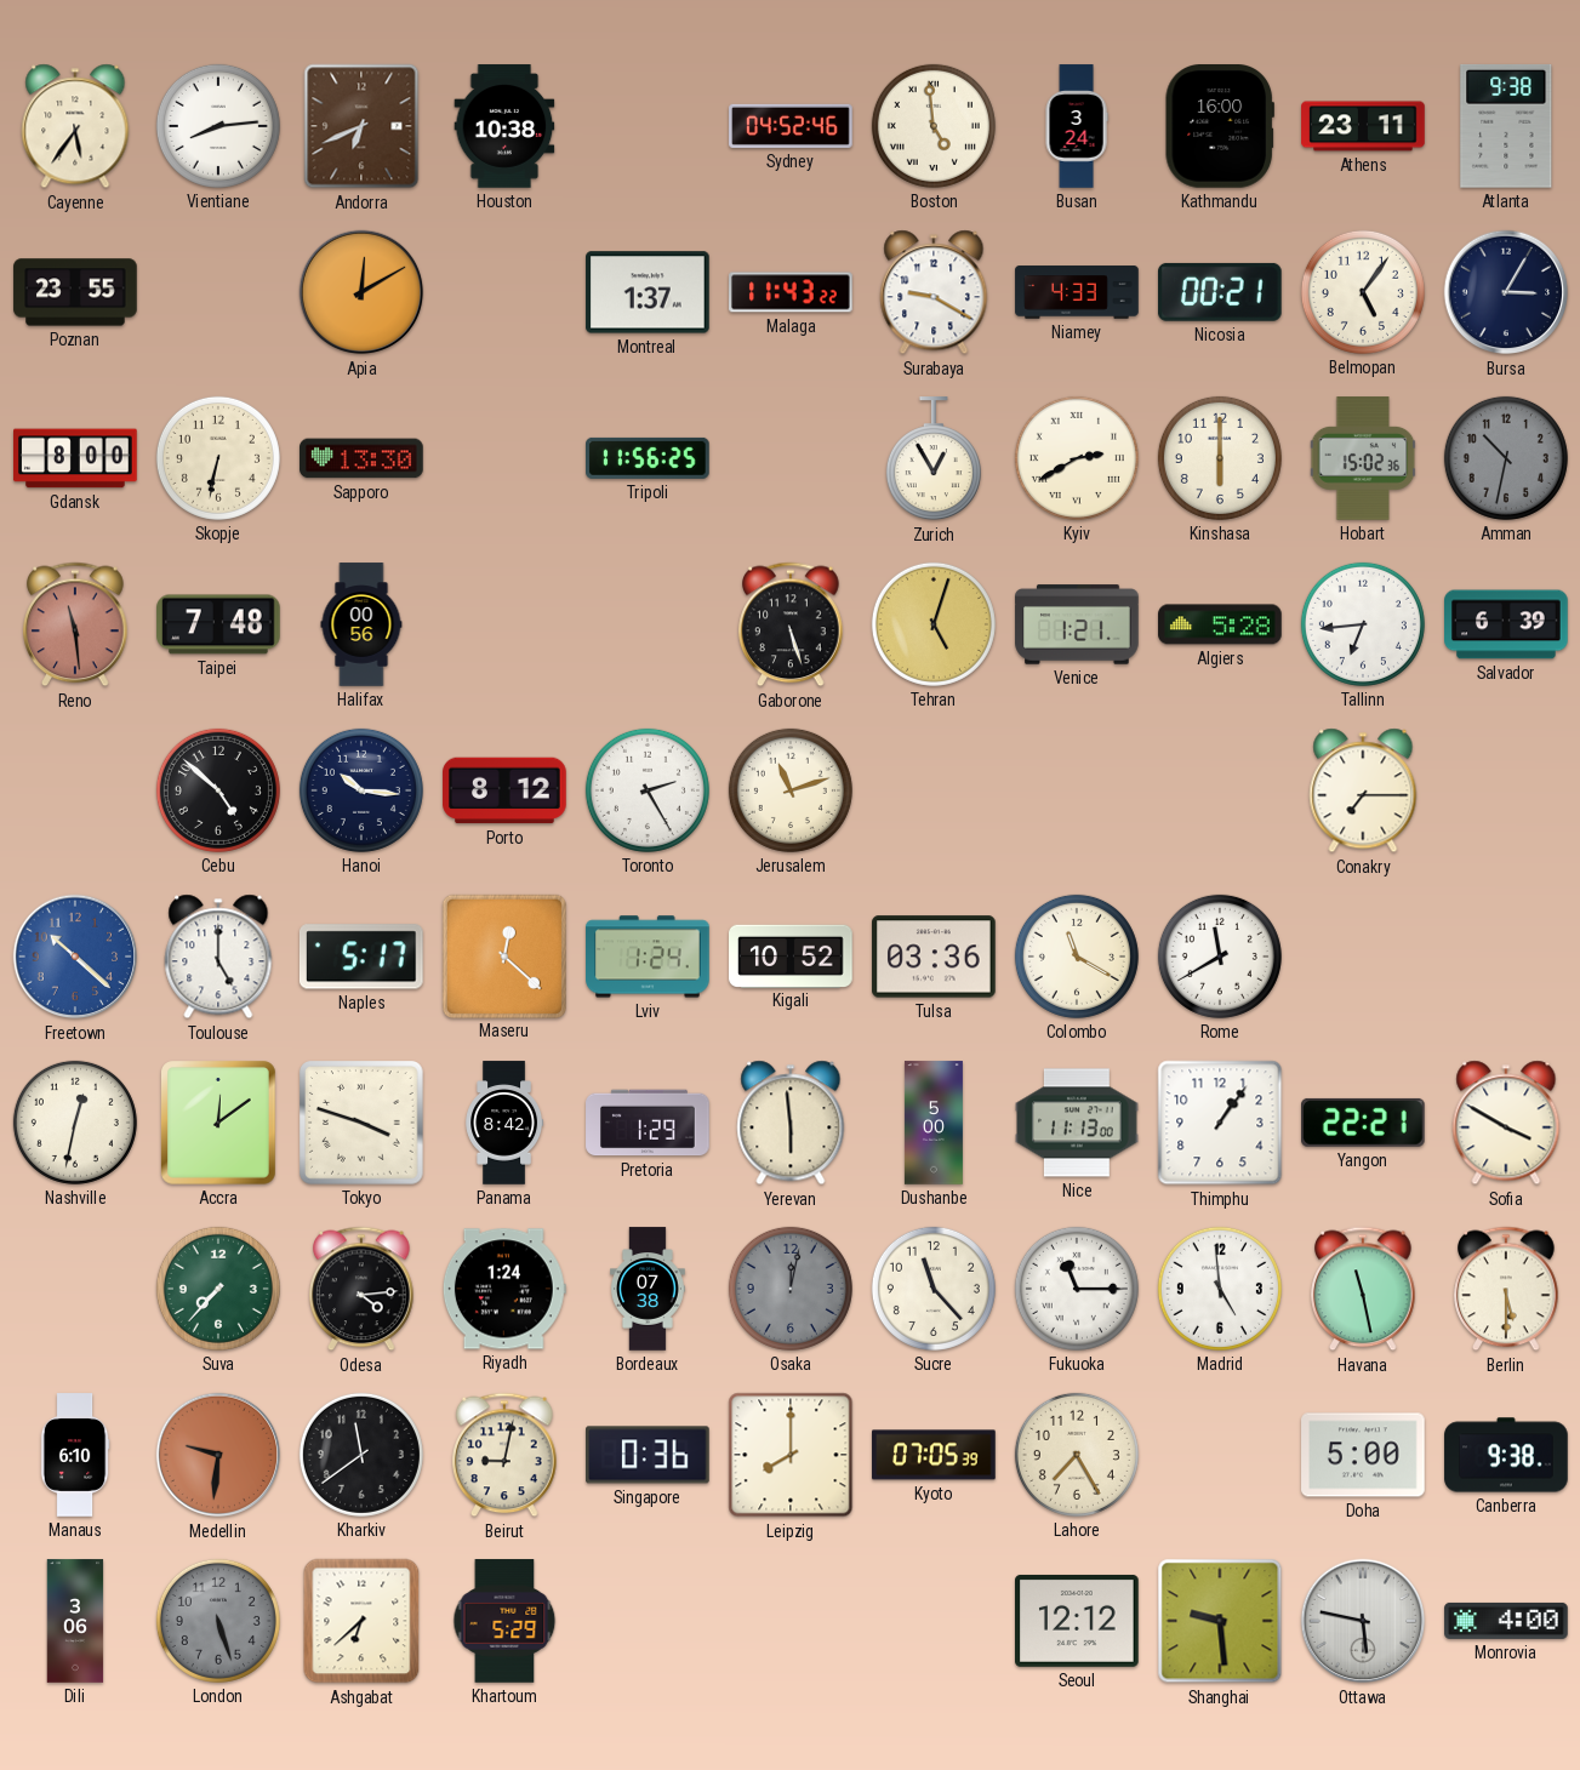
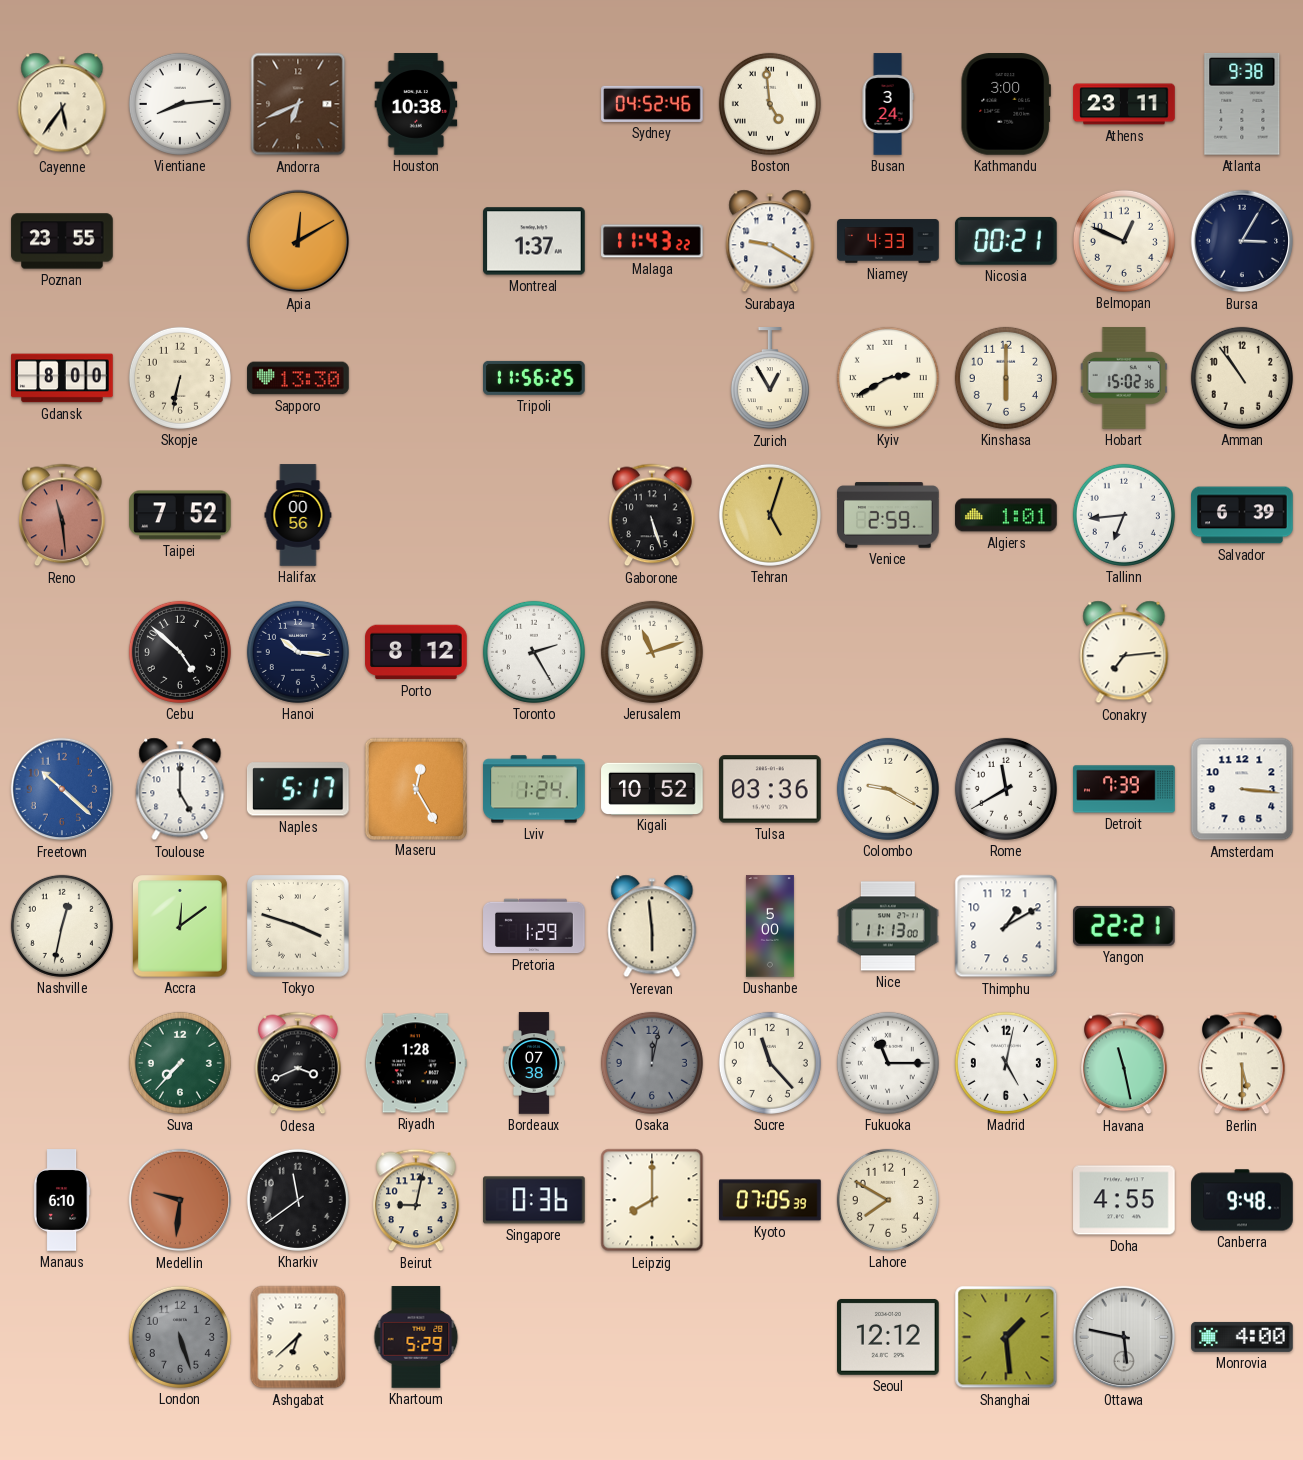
Kathmandu: 16:00 -> 3:00 (1006, 105)
Belmopan: 5:06 -> 12:49 (1124, 241)
Amman: 10:32 -> 10:54 (1242, 378)
Amman dial: grey -> cream (1242, 378)
Taipei: 7:48 -> 7:52 (180, 515)
Venice: 1:21 -> 2:59 (888, 515)
Algiers: 5:28 -> 1:01 (1006, 515)
Conakry: 7:15 -> 7:14 (1124, 652)
Maseru: 12:22 -> 12:25 (415, 788)
Colombo: 11:20 -> 9:20 (888, 789)
Detroit: none -> 7:39 (1124, 789)
Amsterdam: none -> 3:16 (1242, 789)
Panama: 8:42 -> none (504, 1123)
Thimphu: 1:06 -> 1:10 (1006, 926)
Sofia: 3:50 -> none (1506, 1123)
Odesa: 4:14 -> 3:41 (298, 1063)
Riyadh: 1:24 -> 1:28 (416, 1063)
Madrid: 4:59 -> 5:02 (1006, 1063)
Lahore: 7:25 -> 7:50 (888, 1200)
Doha: 5:00 -> 4:55 (1124, 1200)
Canberra: 9:38 -> 9:48 (1242, 1200)
Dili: 3:06 -> none (75, 1621)
Shanghai: 9:29 -> 1:29 (1006, 1337)
